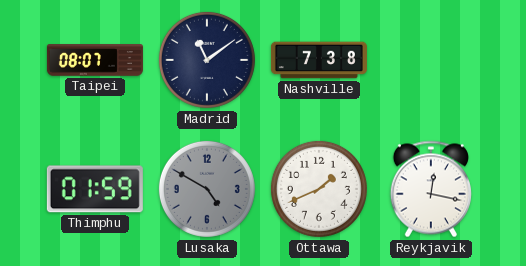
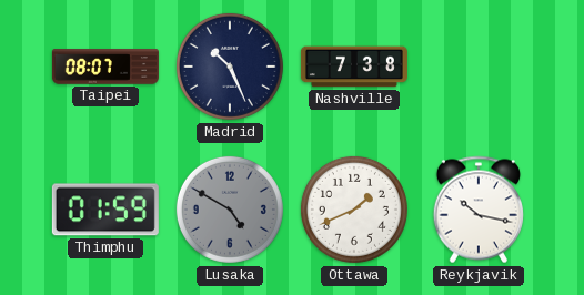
Madrid: 11:09 -> 10:26 (230, 67)
Reykjavik: 12:17 -> 10:17 (479, 210)
